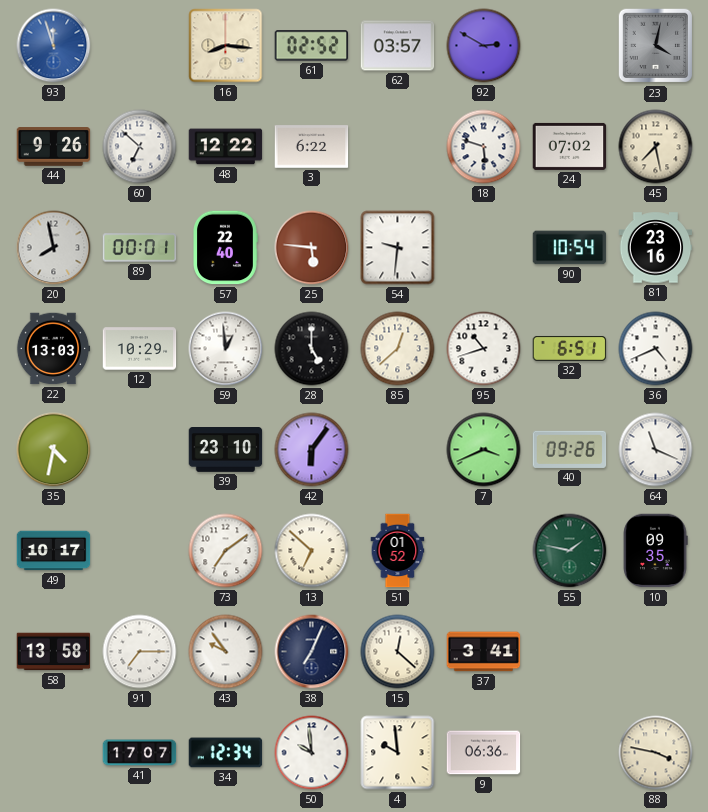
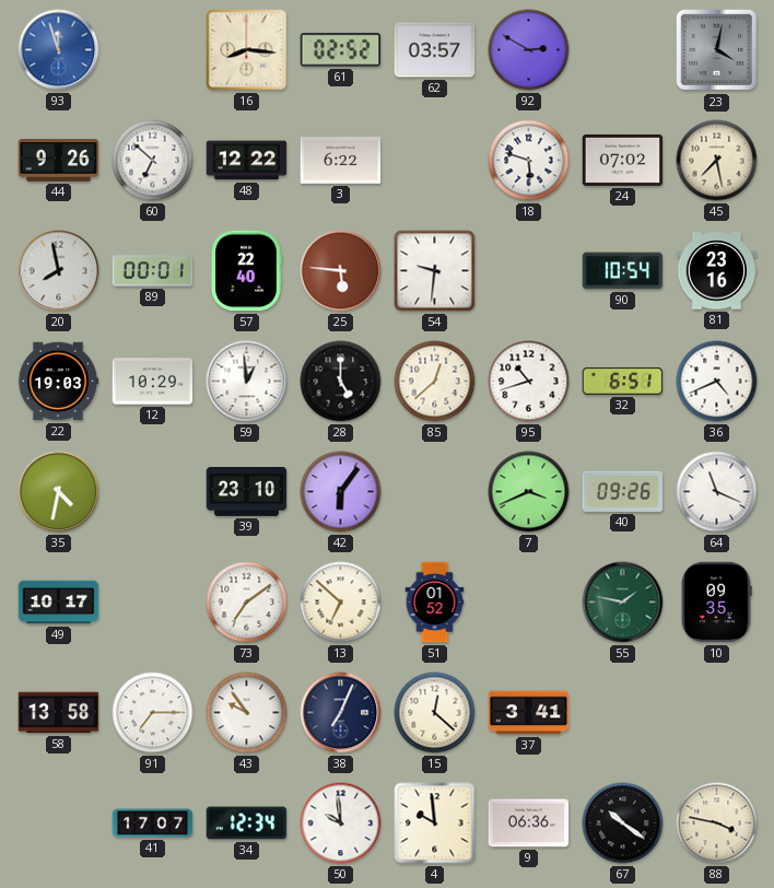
22: 13:03 -> 19:03 (58, 382)
67: none -> 10:21 (623, 823)
